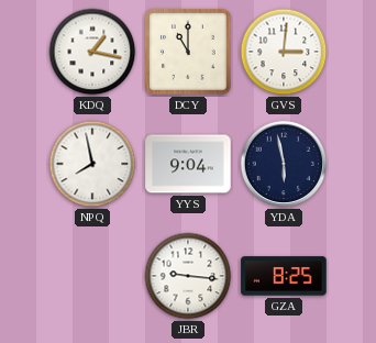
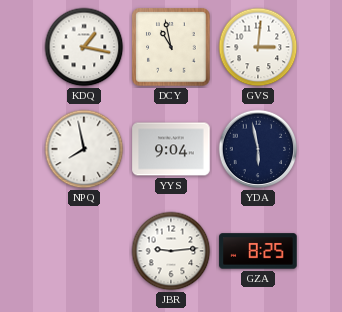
DCY: 11:00 -> 10:58 (171, 47)
JBR: 9:16 -> 9:14 (171, 251)
